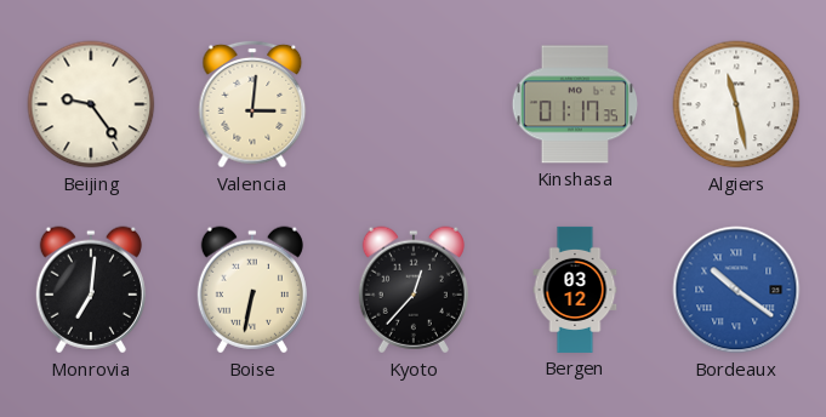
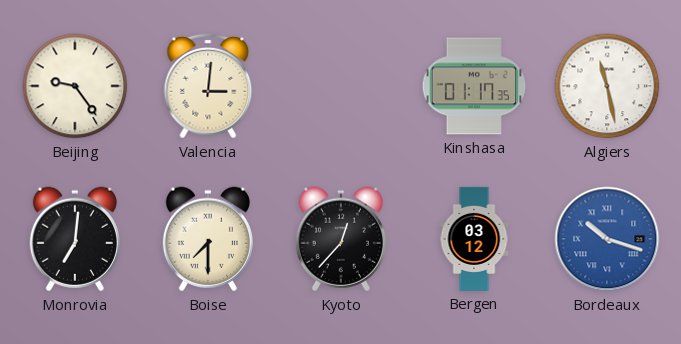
Boise: 6:32 -> 7:30 (208, 239)
Bordeaux: 10:21 -> 10:18 (607, 239)
